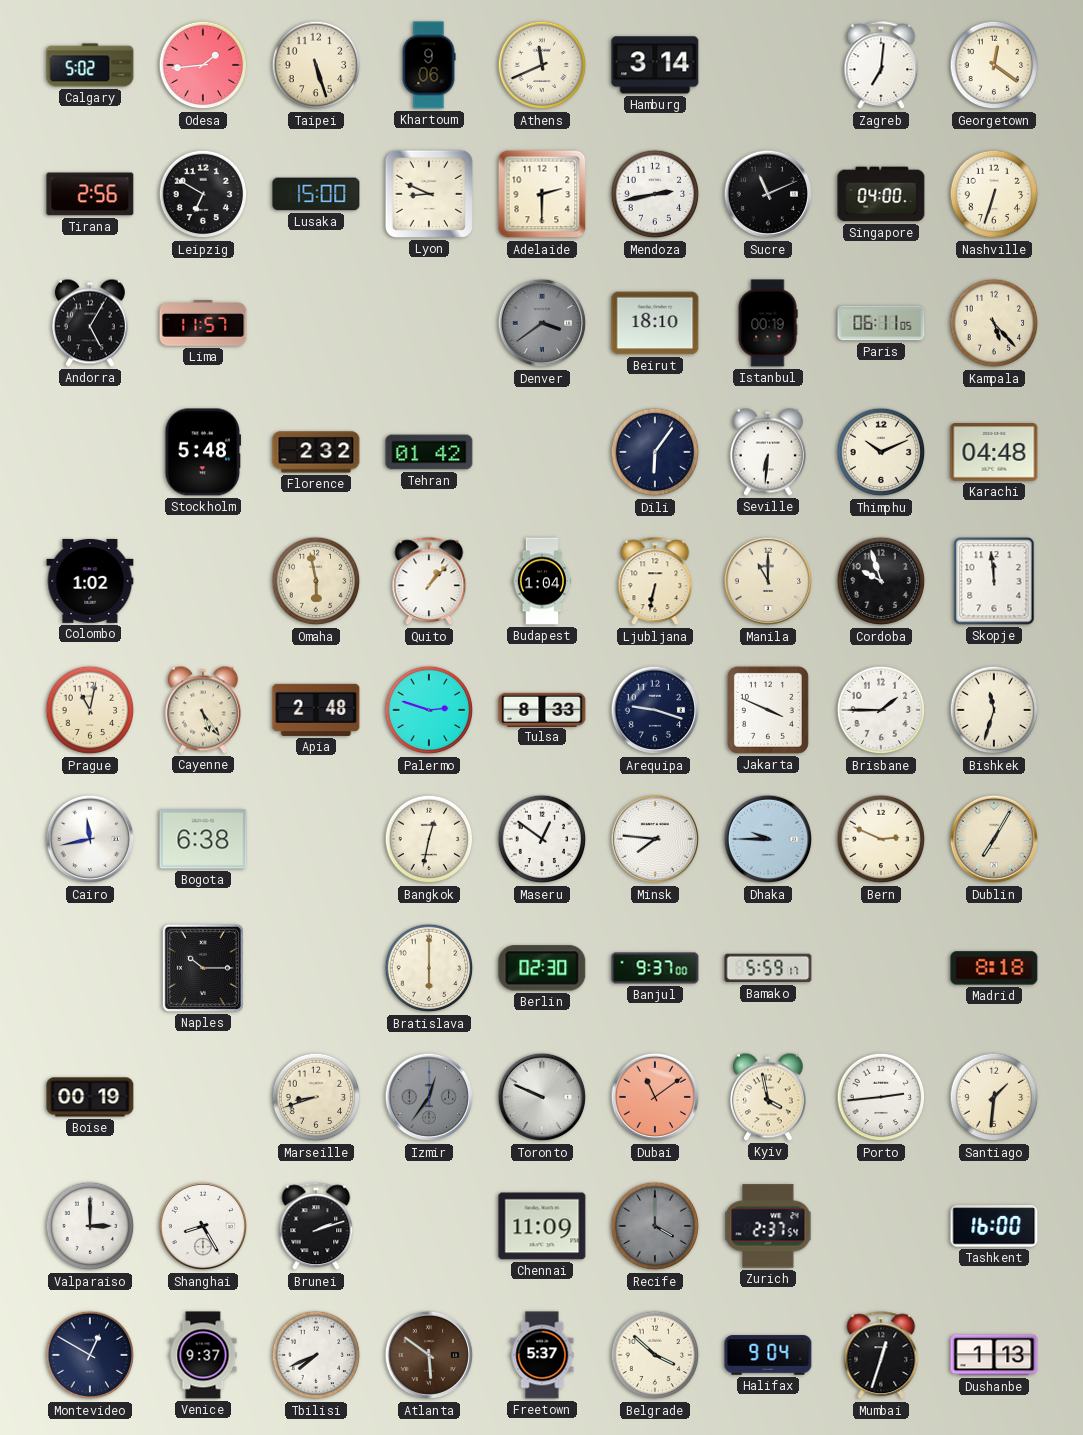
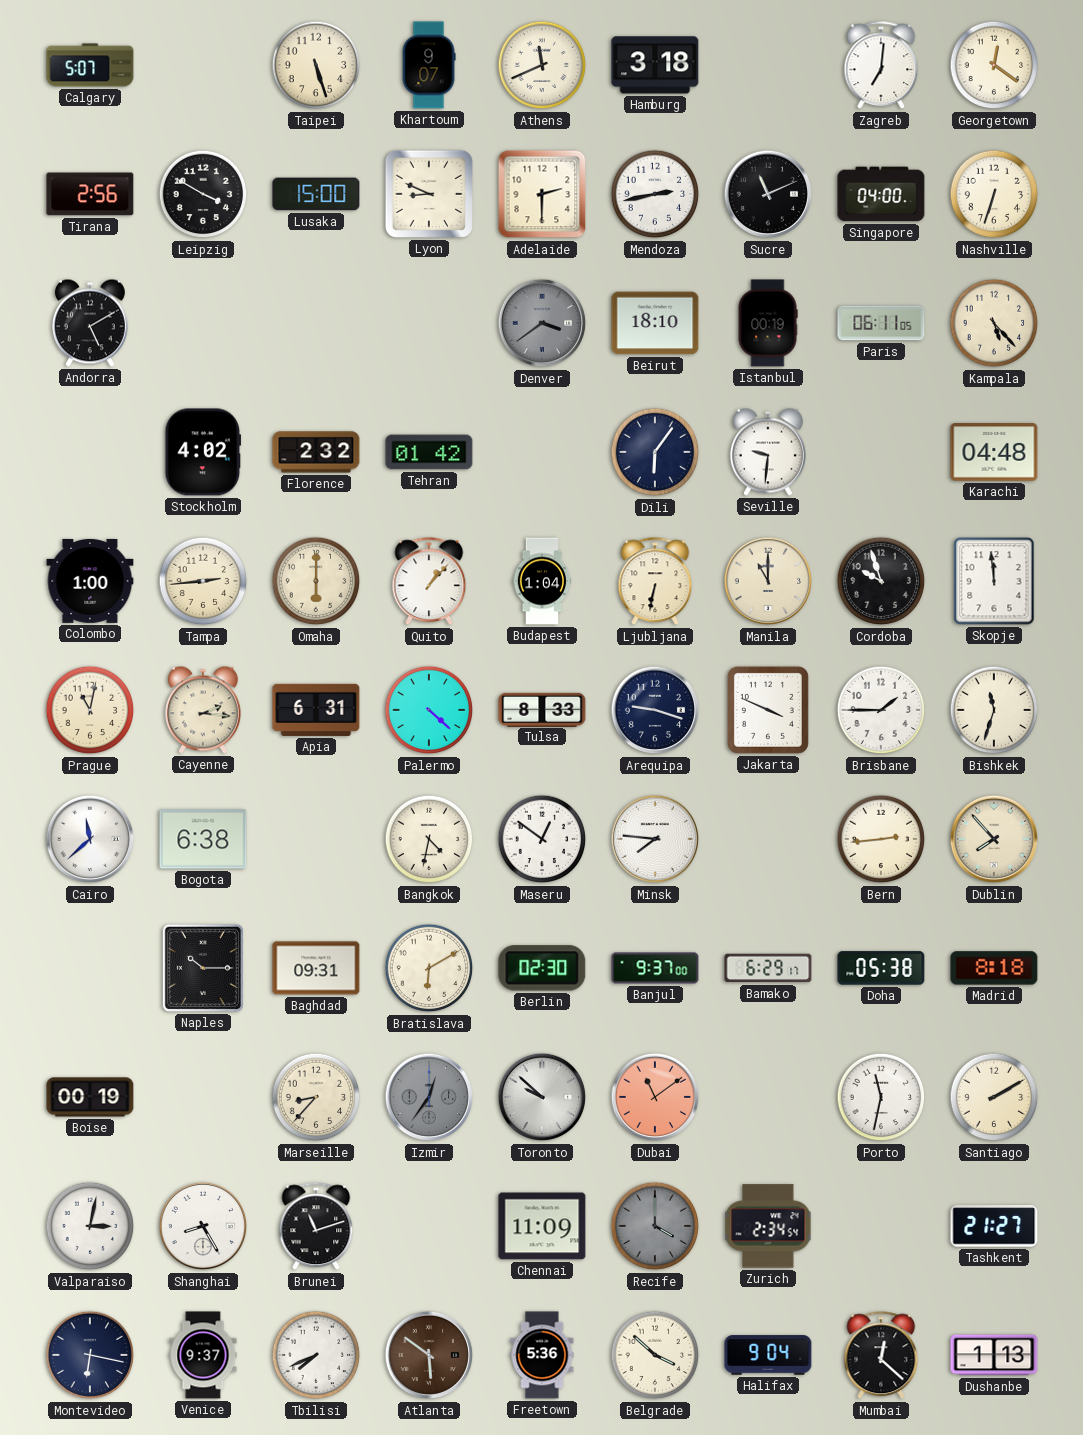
Calgary: 5:02 -> 5:07 (90, 65)
Odesa: 1:44 -> none (203, 65)
Khartoum: 9:06 -> 9:07 (429, 65)
Hamburg: 3:14 -> 3:18 (655, 65)
Leipzig: 6:50 -> 3:50 (203, 194)
Andorra: 5:05 -> 5:10 (90, 323)
Lima: 11:57 -> none (203, 323)
Stockholm: 5:48 -> 4:02 (203, 452)
Seville: 6:31 -> 9:31 (768, 452)
Thimphu: 10:11 -> none (881, 452)
Colombo: 1:02 -> 1:00 (90, 581)
Tampa: none -> 2:44 (203, 581)
Omaha: 5:58 -> 6:00 (316, 581)
Cayenne: 5:24 -> 2:16 (203, 710)
Apia: 2:48 -> 6:31 (316, 710)
Palermo: 2:48 -> 4:22 (429, 710)
Cairo: 11:43 -> 11:38 (90, 839)
Bangkok: 12:32 -> 4:32 (429, 839)
Dhaka: 9:45 -> none (768, 839)
Bern: 2:49 -> 2:44 (881, 839)
Dublin: 7:05 -> 7:53 (994, 839)
Baghdad: none -> 09:31 (316, 968)
Bratislava: 6:00 -> 6:10 (429, 968)
Bamako: 5:59 -> 6:29 (768, 968)
Doha: none -> 05:38 (881, 968)
Marseille: 8:42 -> 8:37 (316, 1097)
Toronto: 9:49 -> 9:52 (542, 1097)
Kyiv: 3:58 -> none (768, 1097)
Porto: 2:44 -> 11:32 (881, 1097)
Santiago: 1:31 -> 2:10 (994, 1097)
Valparaiso: 3:00 -> 3:02 (90, 1226)
Brunei: 2:12 -> 11:12 (316, 1227)
Zurich: 2:37 -> 2:34 (768, 1226)
Tashkent: 16:00 -> 21:27 (994, 1226)
Montevideo: 12:50 -> 6:17 (90, 1355)
Freetown: 5:37 -> 5:36 (542, 1355)
Mumbai: 12:33 -> 12:22 (881, 1356)
